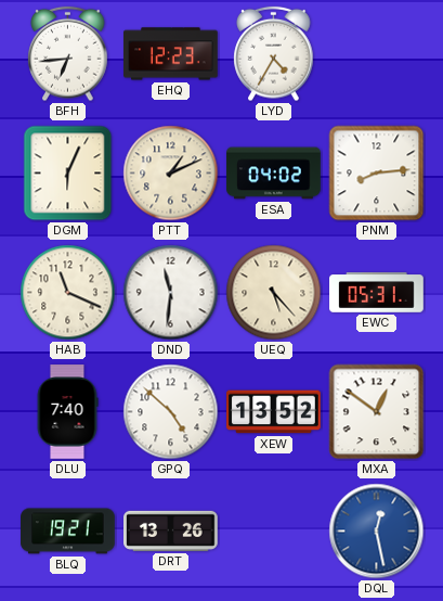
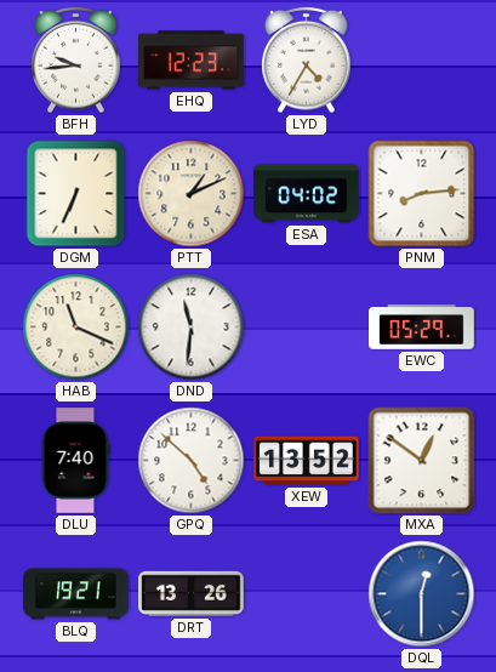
BFH: 6:44 -> 9:44 (76, 61)
DGM: 6:04 -> 6:34 (76, 194)
UEQ: 5:23 -> none (274, 293)
EWC: 05:31 -> 05:29 (422, 328)
DQL: 12:28 -> 12:30 (422, 594)
